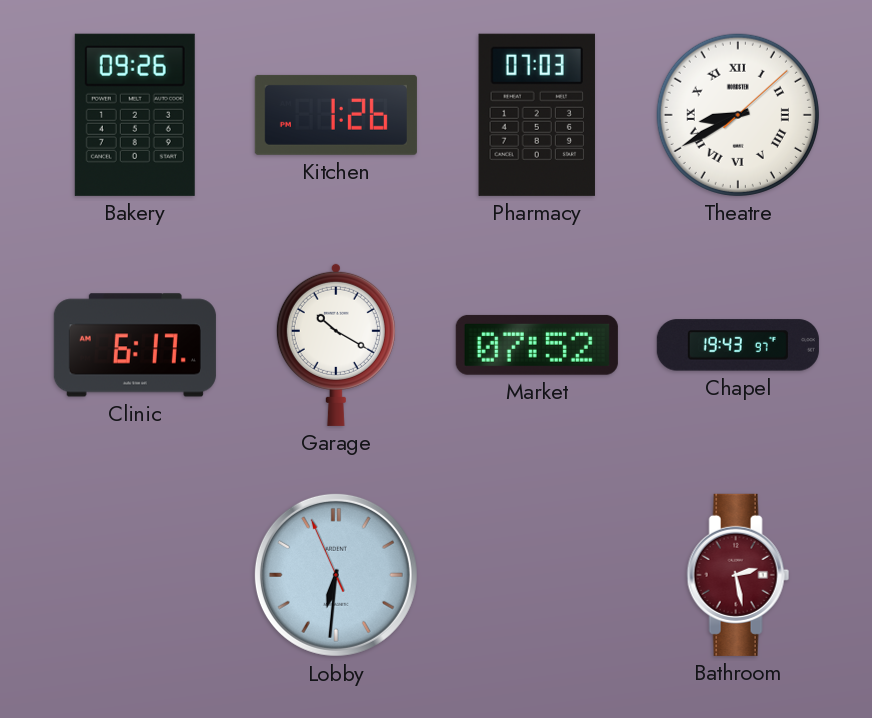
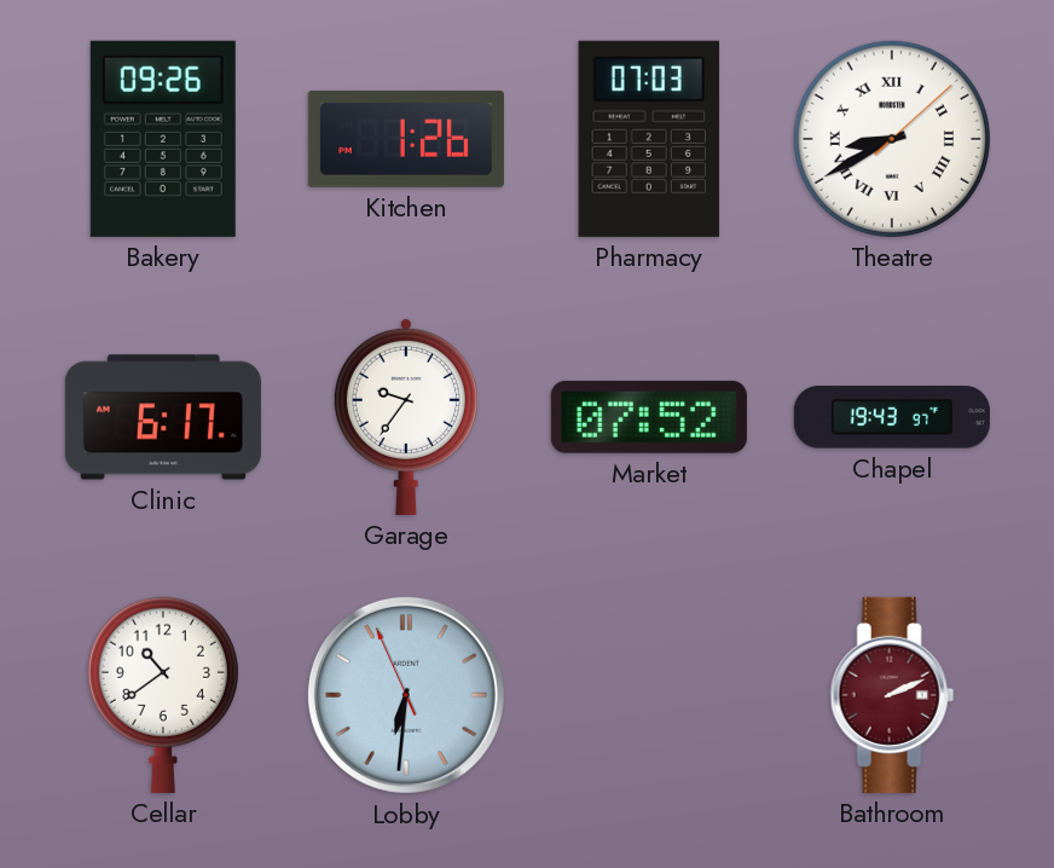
Garage: 10:20 -> 9:36 (406, 416)
Cellar: none -> 10:39 (163, 695)
Bathroom: 2:28 -> 2:11 (892, 695)
